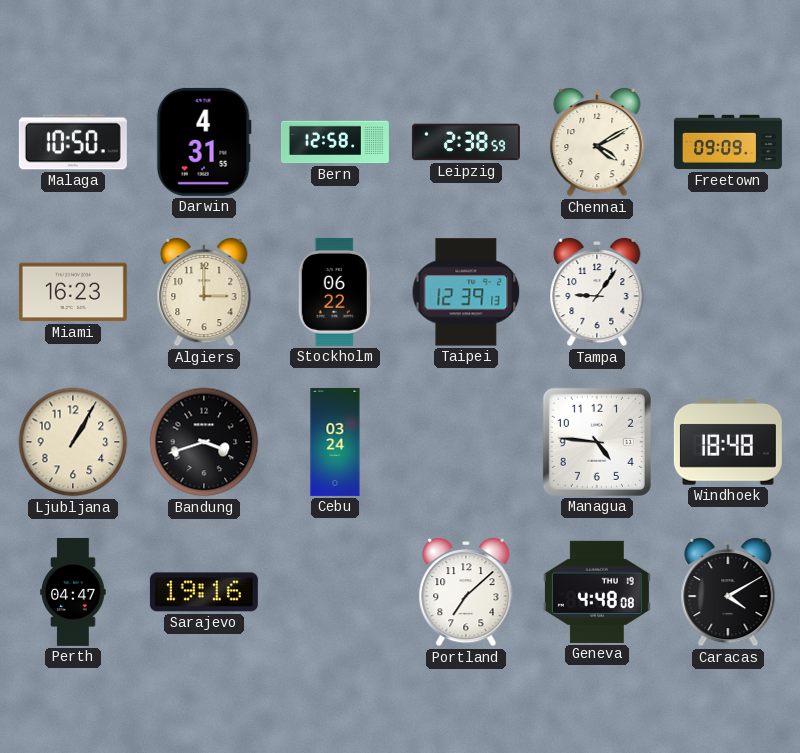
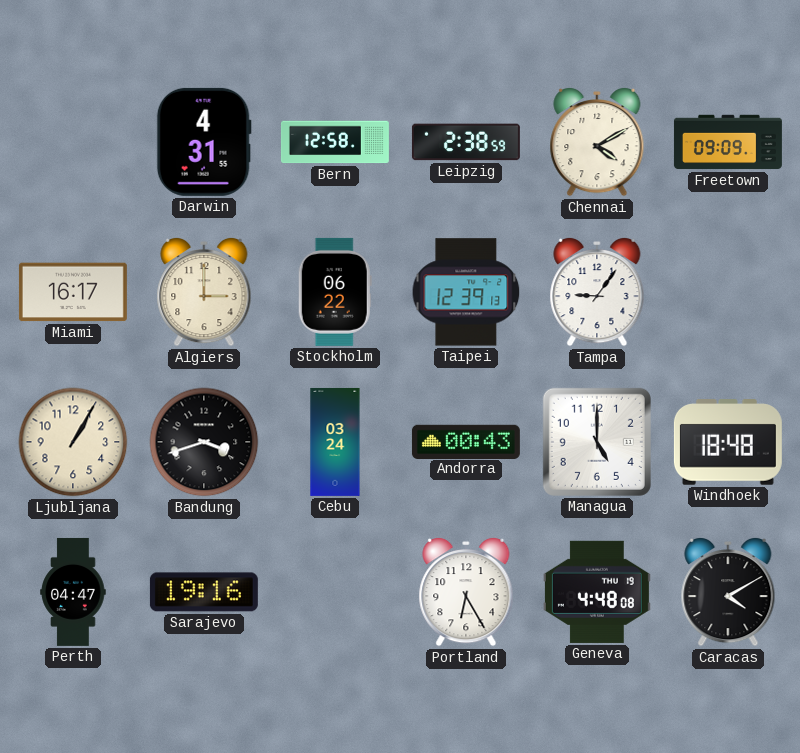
Malaga: 10:50 -> none (73, 142)
Miami: 16:23 -> 16:17 (73, 292)
Andorra: none -> 00:43 (466, 441)
Managua: 4:46 -> 5:00 (597, 442)
Portland: 7:08 -> 6:25 (466, 592)
